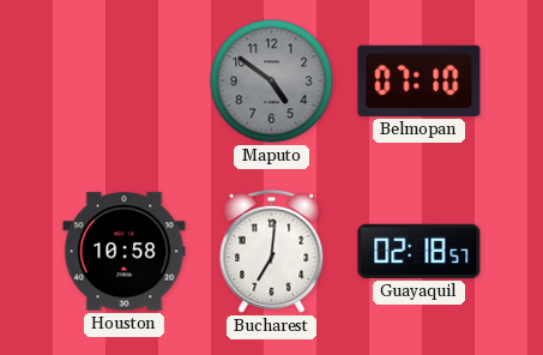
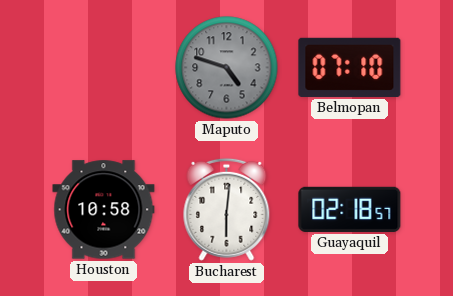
Maputo: 4:51 -> 4:48 (227, 68)
Bucharest: 7:01 -> 6:01 (227, 209)
